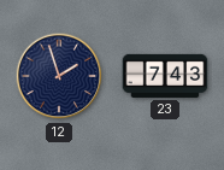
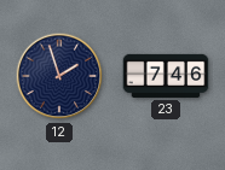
23: 7:43 -> 7:46 (166, 76)
